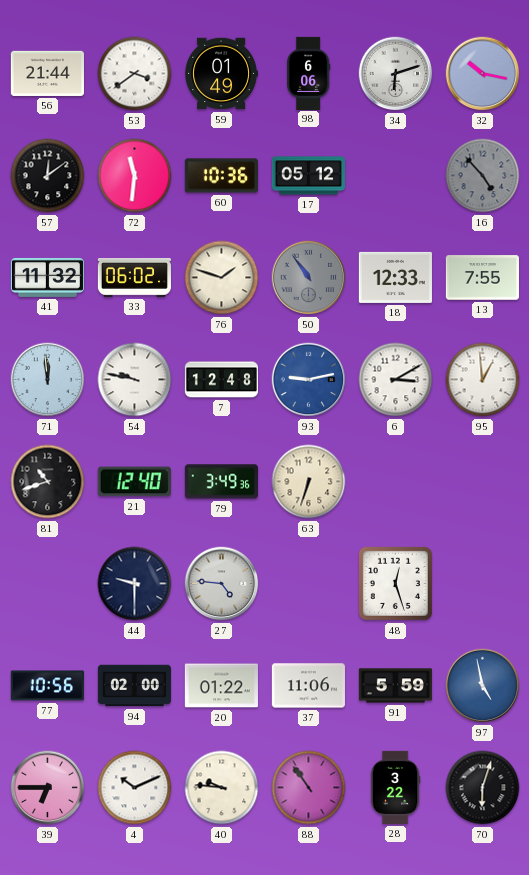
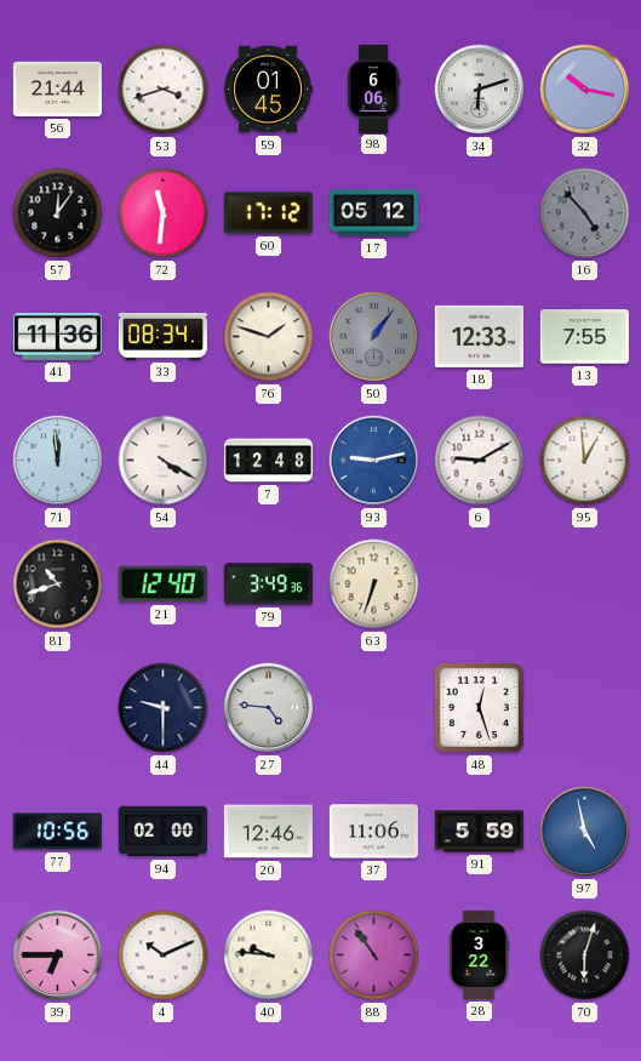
53: 3:39 -> 3:42 (164, 90)
59: 01:49 -> 01:45 (268, 90)
57: 12:09 -> 12:06 (58, 213)
60: 10:36 -> 17:12 (268, 213)
41: 11:32 -> 11:36 (57, 336)
33: 06:02 -> 08:34 (162, 337)
50: 10:54 -> 1:06 (374, 337)
54: 9:47 -> 4:20 (164, 461)
6: 3:10 -> 9:10 (480, 461)
20: 01:22 -> 12:46 (268, 832)
